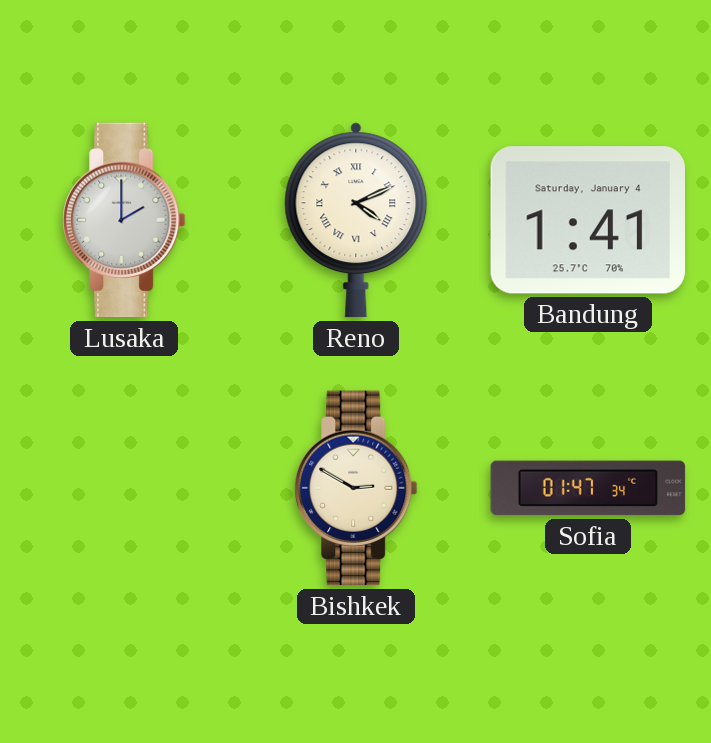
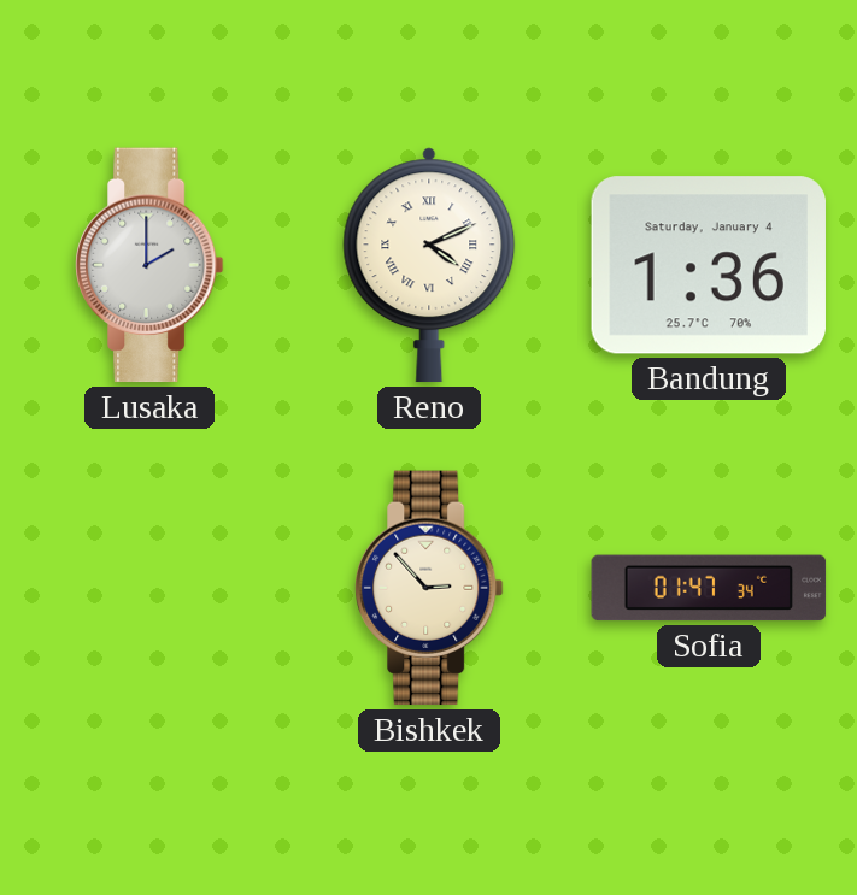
Bandung: 1:41 -> 1:36 (708, 265)
Bishkek: 2:50 -> 2:53 (430, 588)
